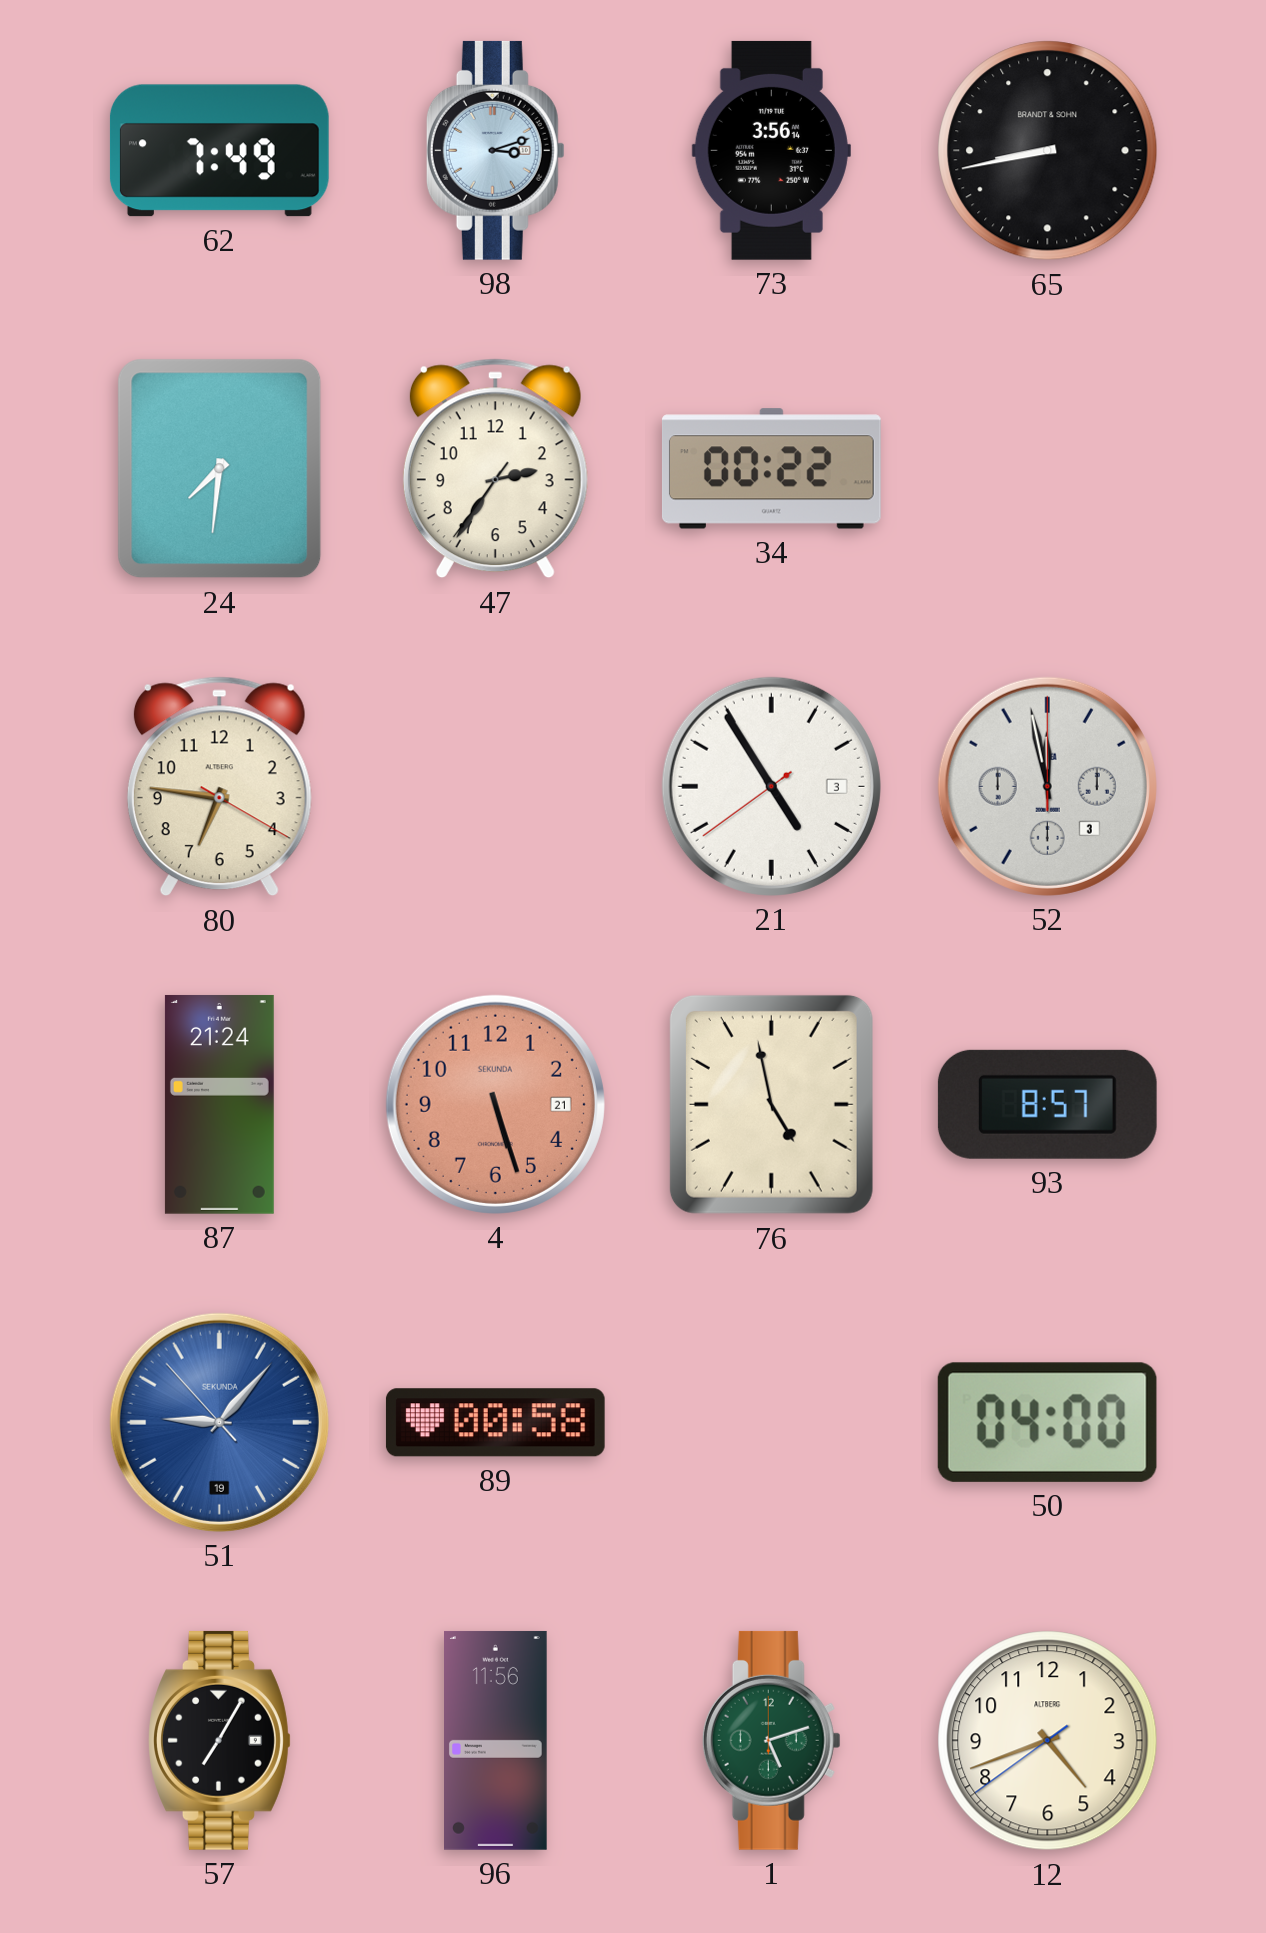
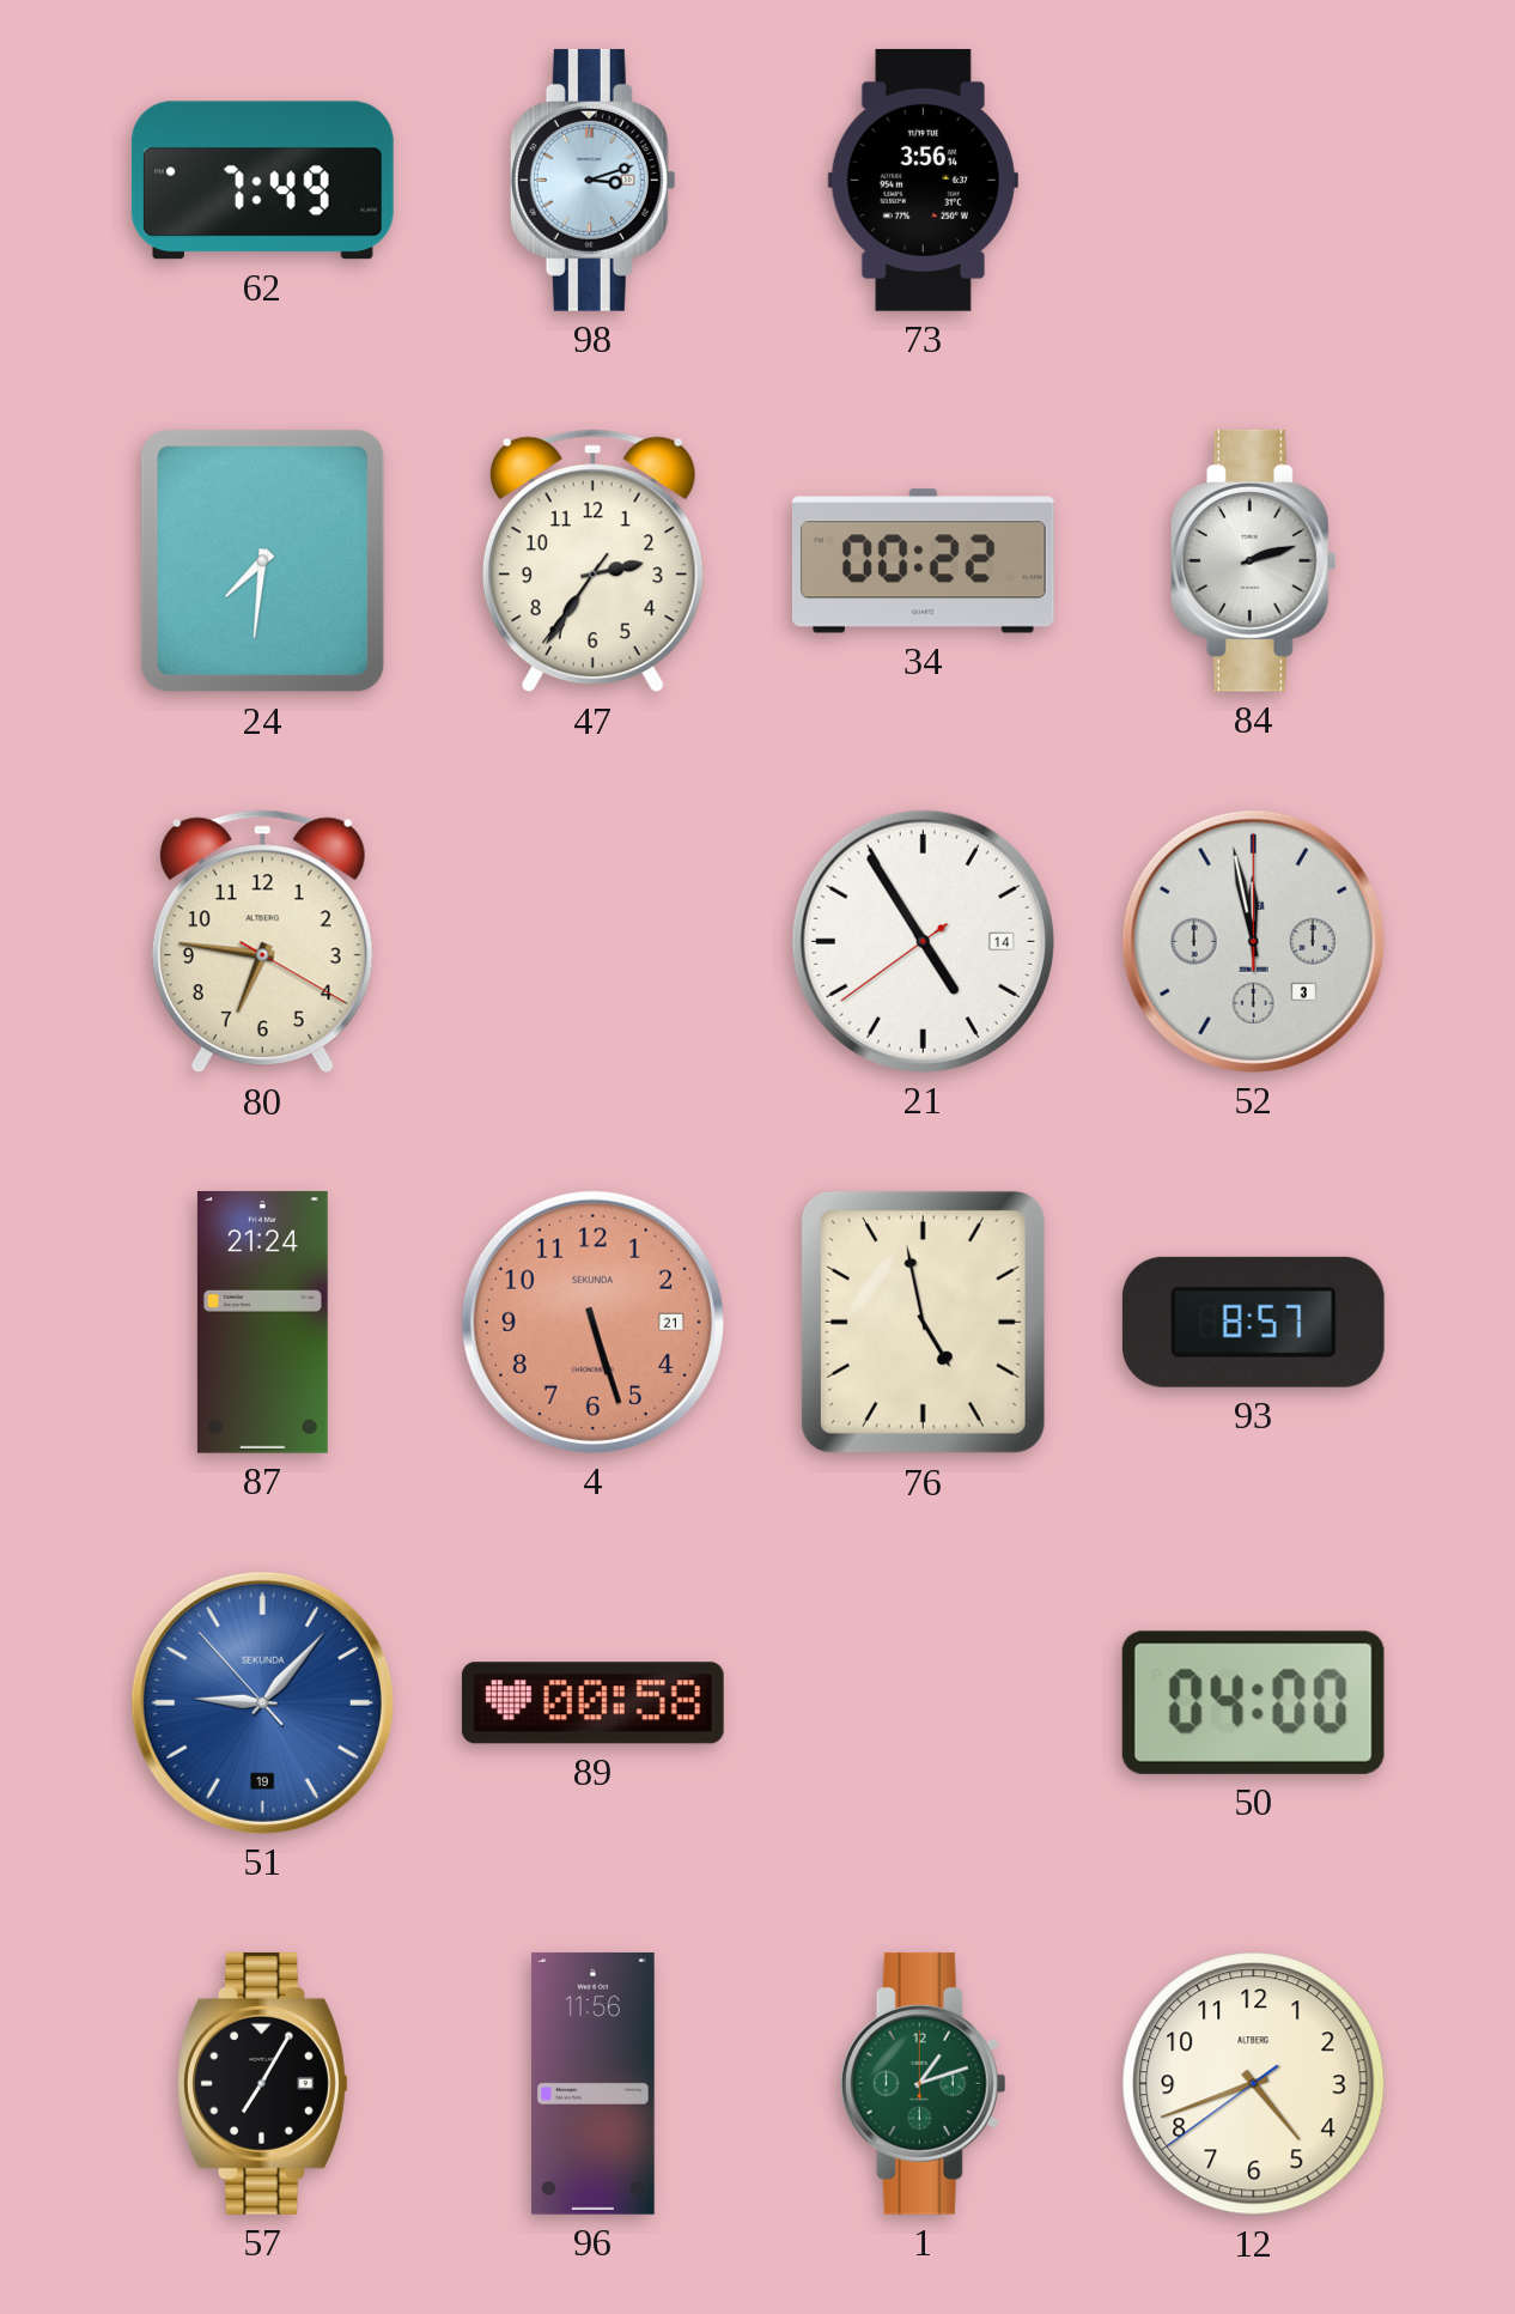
65: 8:43 -> none (1048, 151)
84: none -> 2:12 (1253, 560)
21 date: 3 -> 14 (923, 941)
1: 5:12 -> 1:12 (923, 2083)
